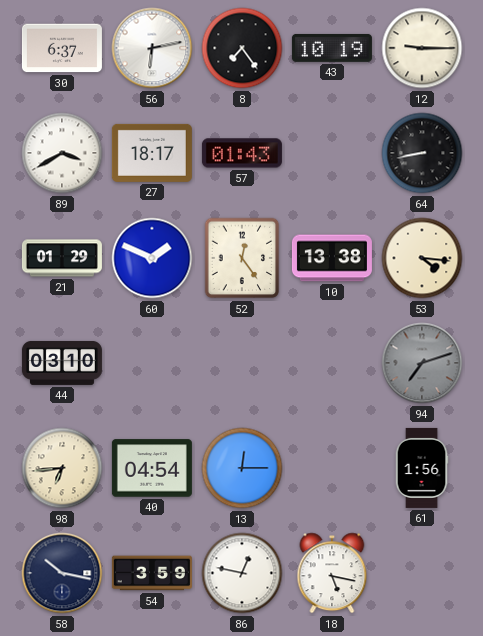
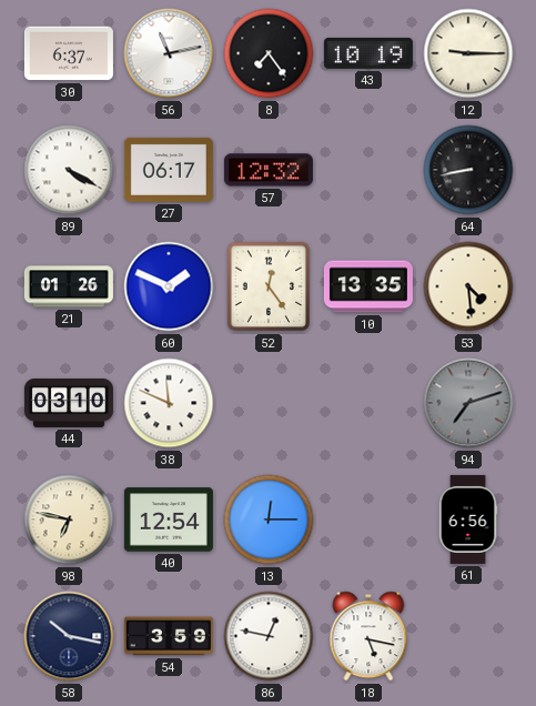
56: 6:13 -> 11:13 (169, 53)
89: 3:40 -> 4:20 (69, 170)
27: 18:17 -> 06:17 (169, 170)
57: 01:43 -> 12:32 (269, 170)
21: 01:29 -> 01:26 (69, 286)
10: 13:38 -> 13:35 (368, 286)
53: 4:16 -> 4:29 (468, 286)
38: none -> 11:49 (169, 403)
98: 6:44 -> 6:47 (69, 520)
40: 04:54 -> 12:54 (169, 520)
61: 1:56 -> 6:56 (468, 520)
